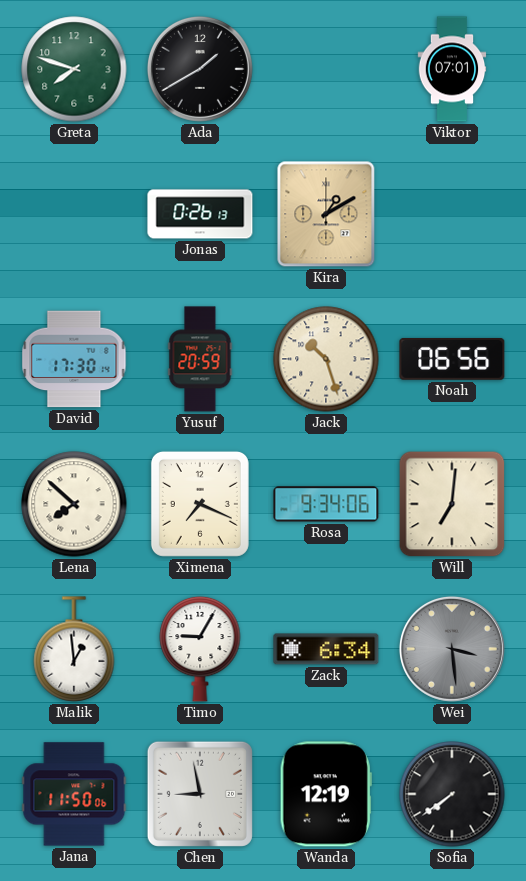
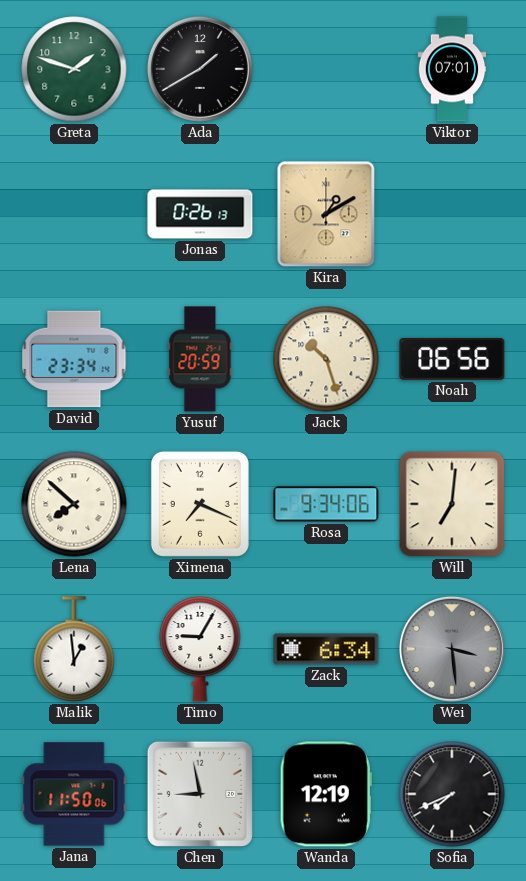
Greta: 7:48 -> 1:48 (74, 69)
David: 17:30 -> 23:34 (74, 359)
Sofia: 7:39 -> 7:41 (452, 794)
